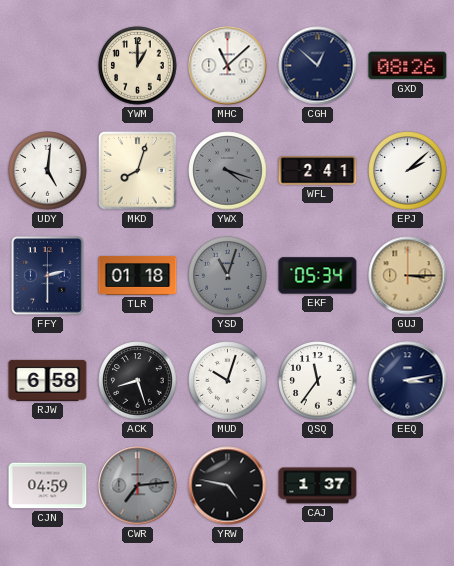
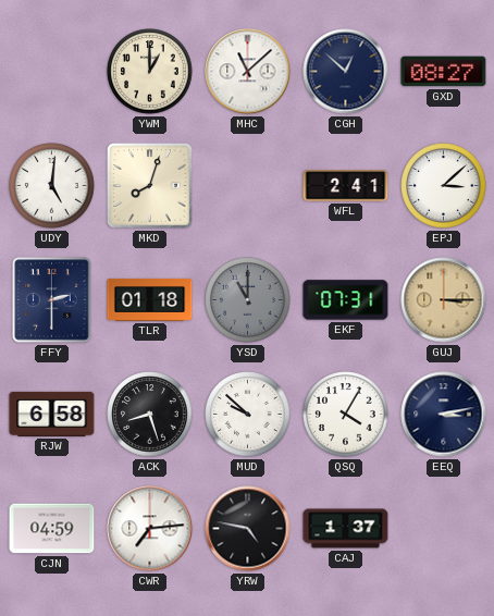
GXD: 08:26 -> 08:27 (444, 72)
YWX: 4:18 -> none (228, 171)
EPJ: 2:08 -> 3:08 (444, 186)
YSD: 11:03 -> 11:00 (248, 300)
EKF: 05:34 -> 07:31 (346, 300)
MUD: 10:03 -> 9:52 (248, 415)
QSQ: 11:36 -> 4:05 (346, 415)
CWR dial: grey -> white (150, 529)
